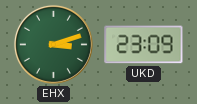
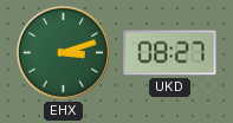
UKD: 23:09 -> 08:27 (170, 53)
